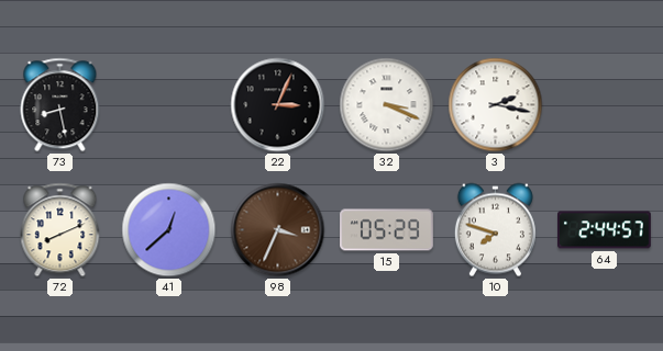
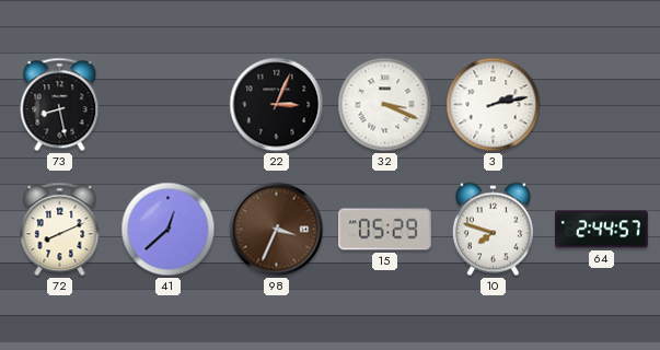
3: 2:17 -> 2:13 (494, 105)
